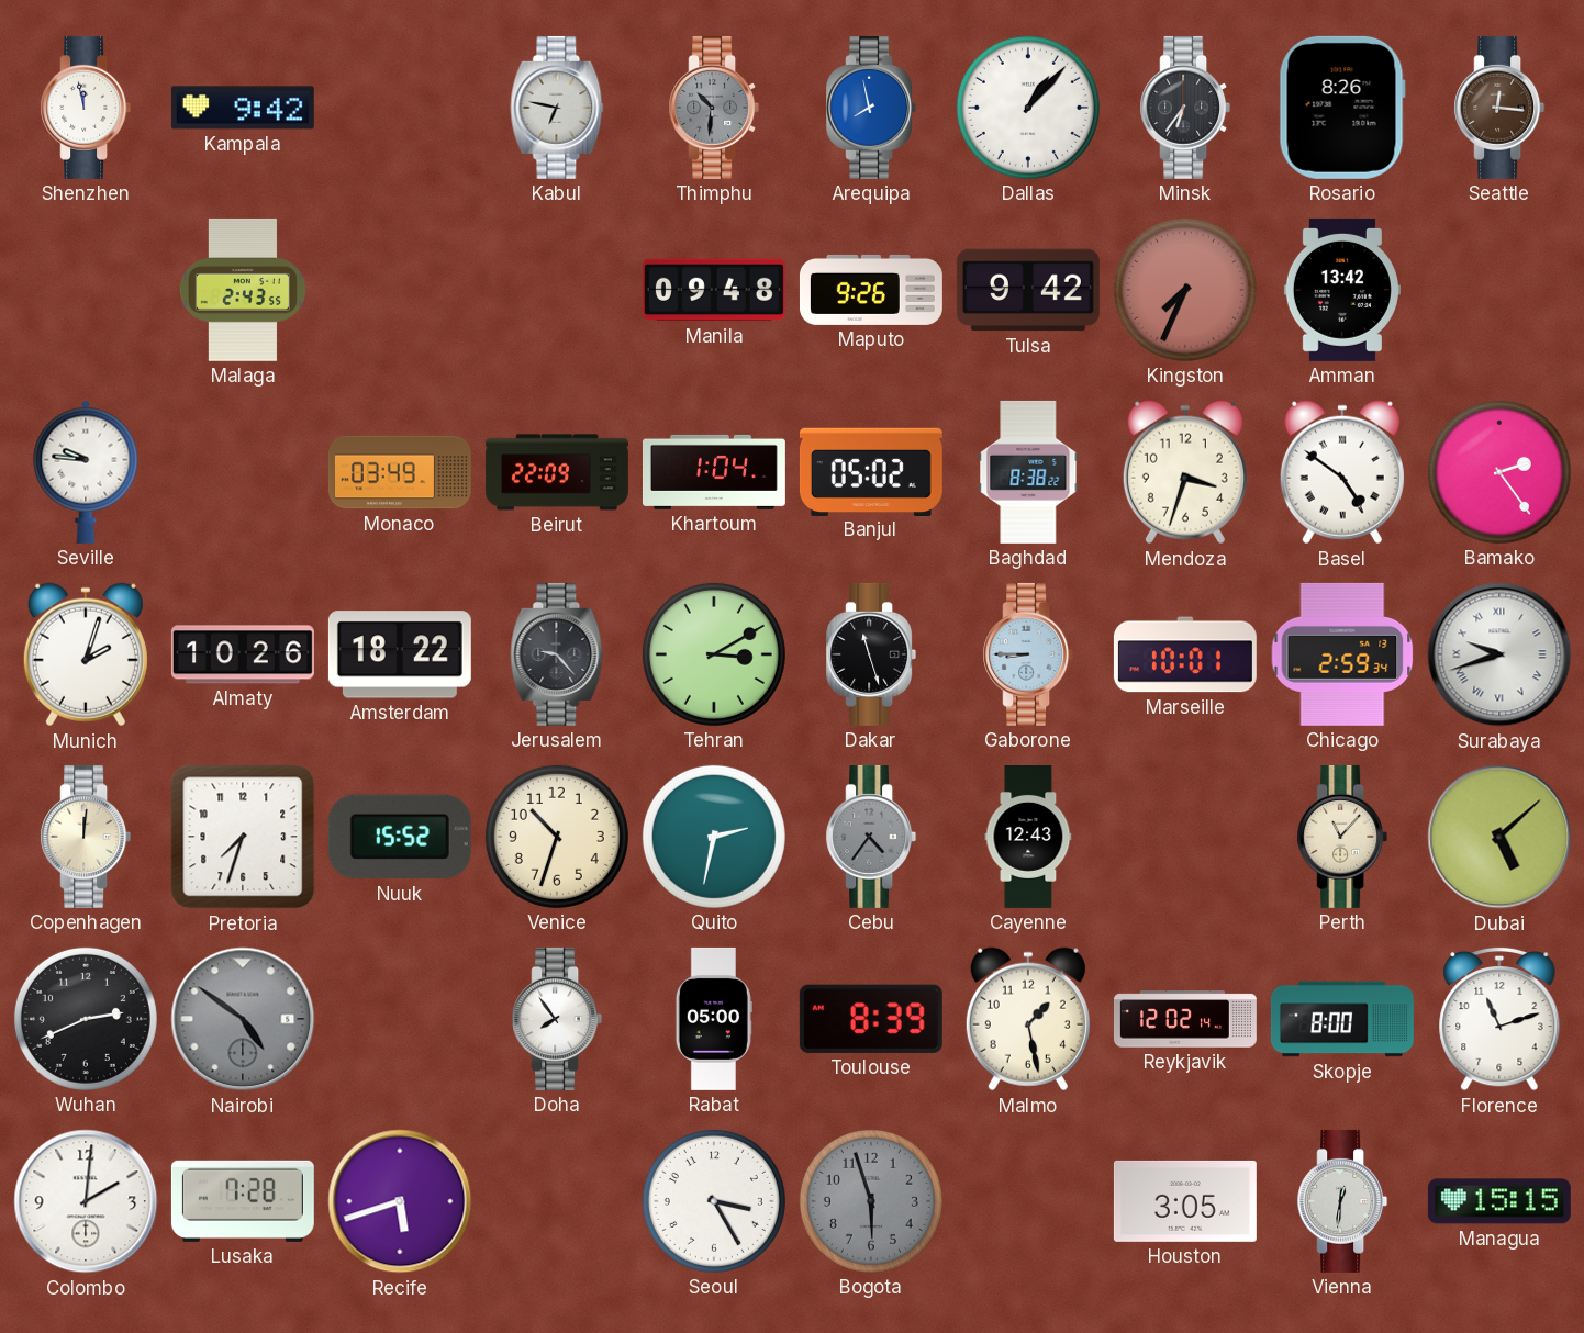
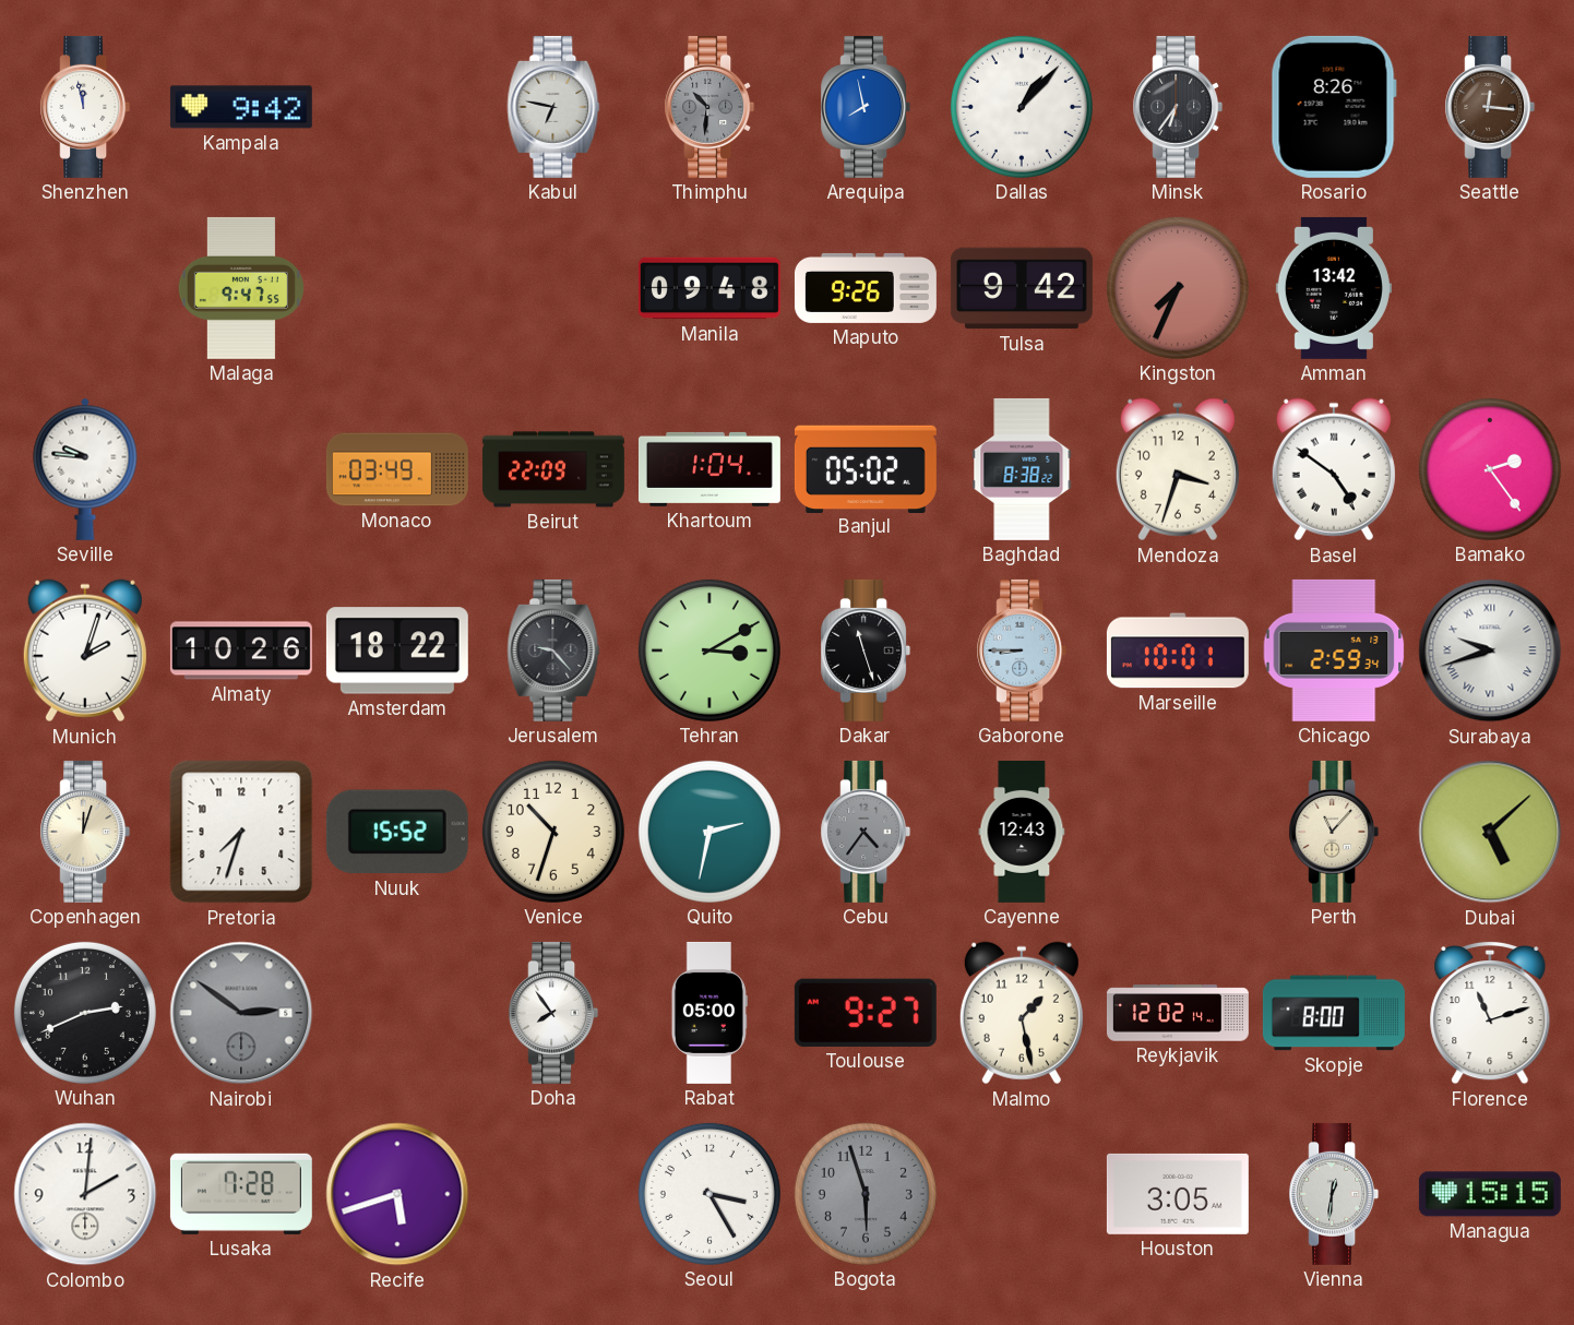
Malaga: 2:43 -> 9:47 (241, 288)
Copenhagen: 12:01 -> 12:03 (85, 832)
Nairobi: 4:51 -> 2:51 (241, 1013)
Toulouse: 8:39 -> 9:27 (866, 1013)
